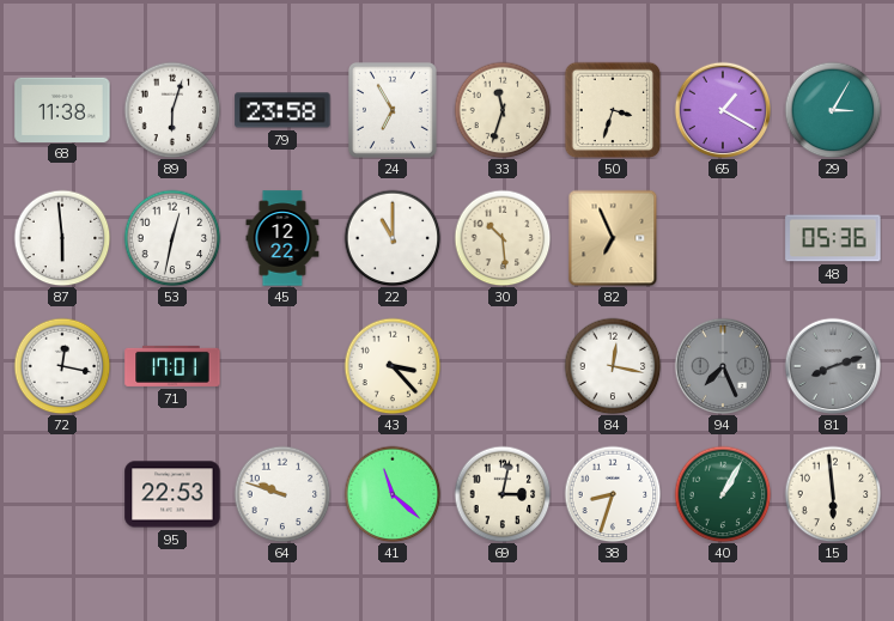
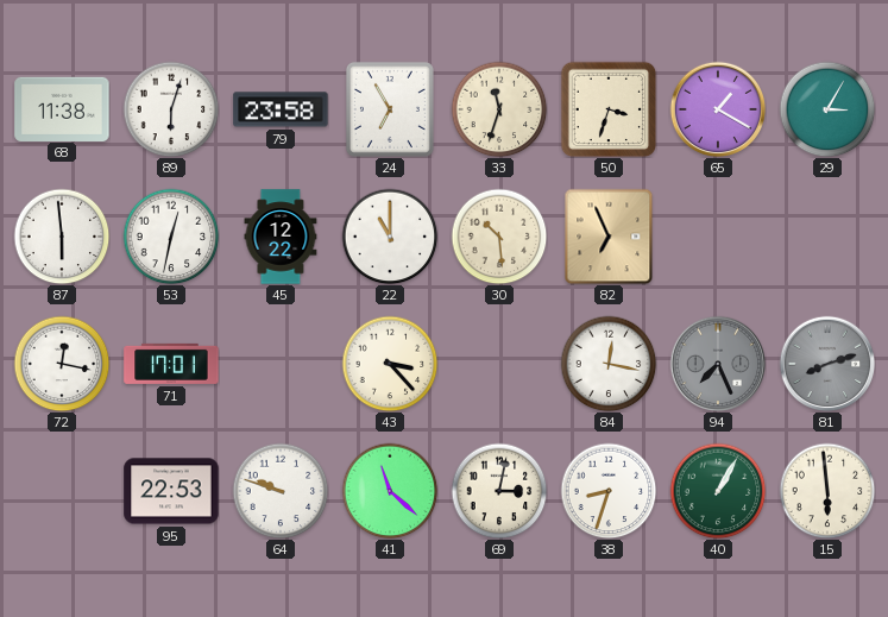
48: 05:36 -> none (833, 238)
